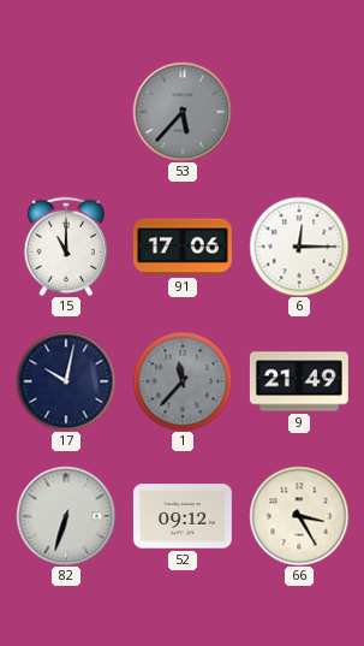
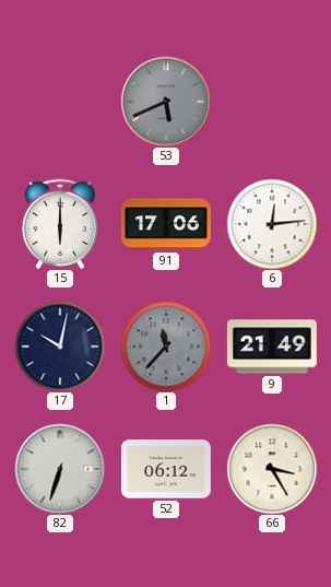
53: 5:37 -> 5:41 (166, 102)
15: 11:00 -> 6:00 (59, 223)
6: 12:15 -> 12:14 (272, 224)
52: 09:12 -> 06:12 (166, 469)
